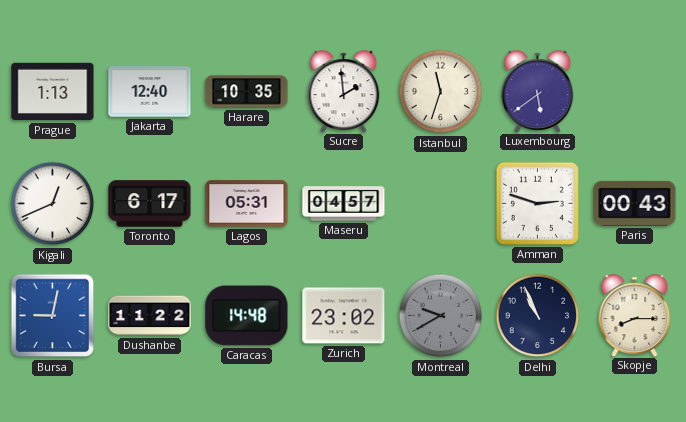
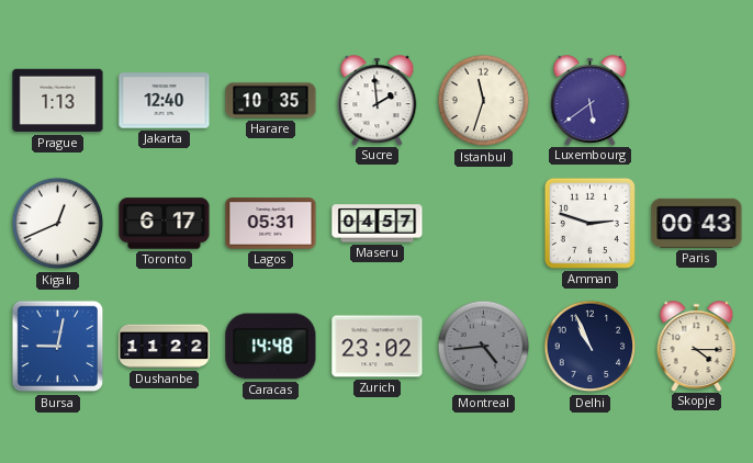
Montreal: 9:40 -> 4:44 (484, 347)
Skopje: 8:15 -> 4:15 (697, 346)
